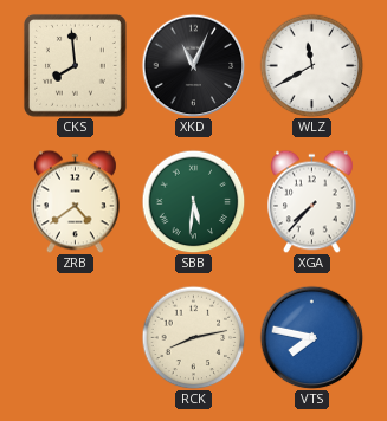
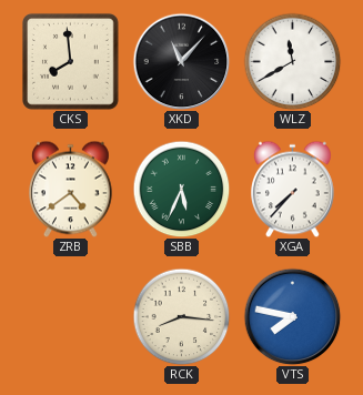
XKD: 11:04 -> 11:07 (181, 61)
SBB: 5:31 -> 5:34 (181, 189)
RCK: 8:13 -> 8:16 (181, 316)
